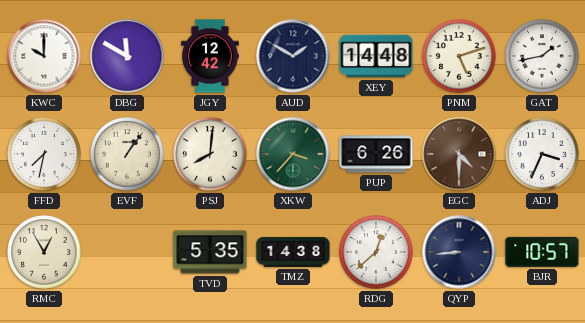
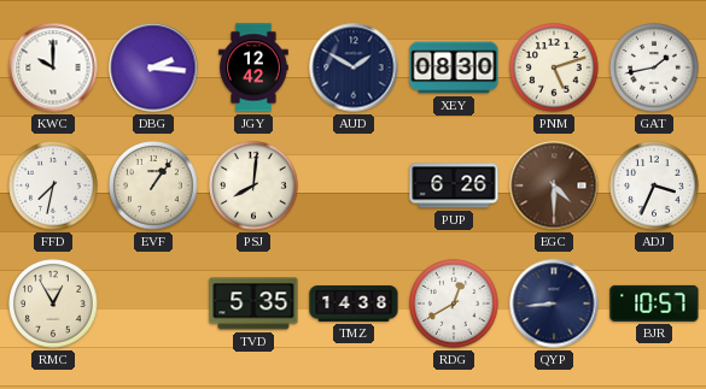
DBG: 11:50 -> 2:16 (153, 67)
XEY: 14:48 -> 08:30 (454, 67)
XKW: 3:37 -> none (293, 154)
RDG: 12:38 -> 12:40 (454, 303)
